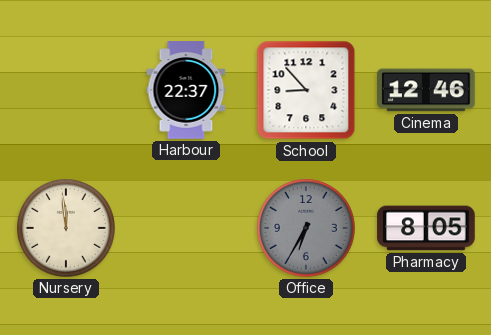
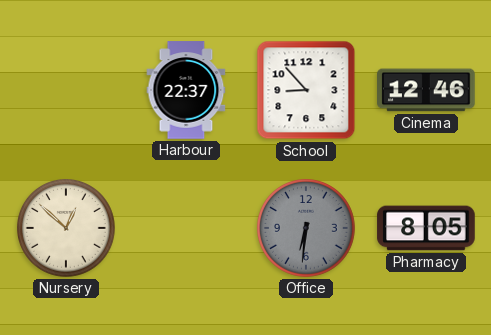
Nursery: 11:59 -> 12:52 (67, 229)
Office: 6:35 -> 6:31 (307, 229)
